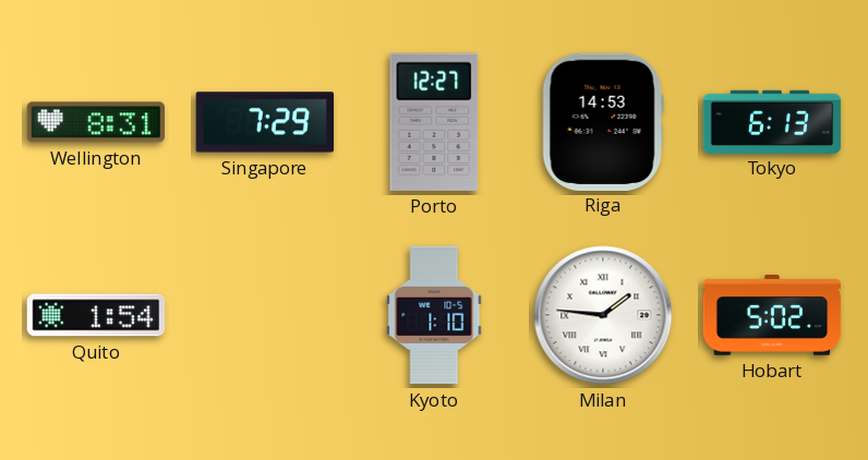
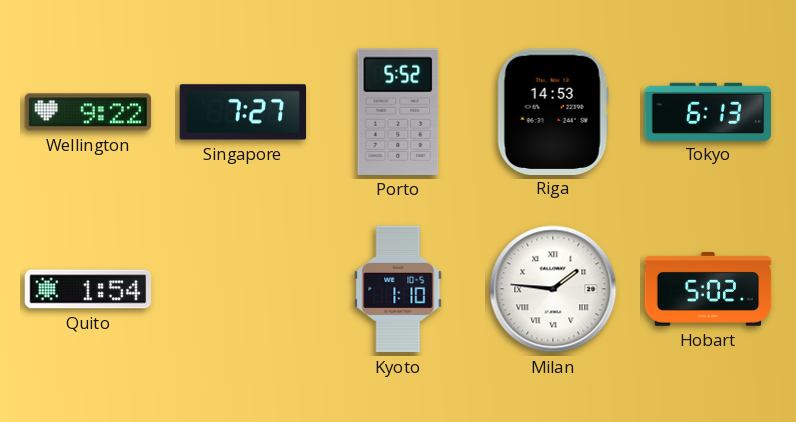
Wellington: 8:31 -> 9:22 (88, 112)
Singapore: 7:29 -> 7:27 (243, 112)
Porto: 12:27 -> 5:52 (398, 112)
